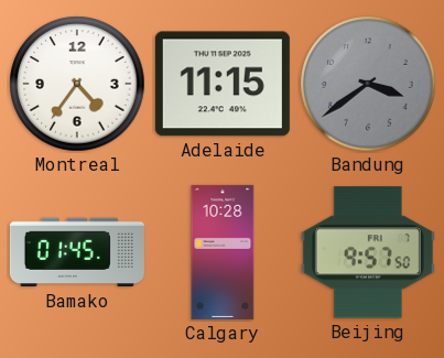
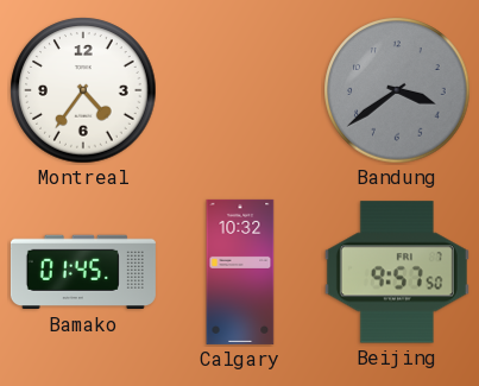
Adelaide: 11:15 -> none (223, 84)
Calgary: 10:28 -> 10:32 (240, 272)
